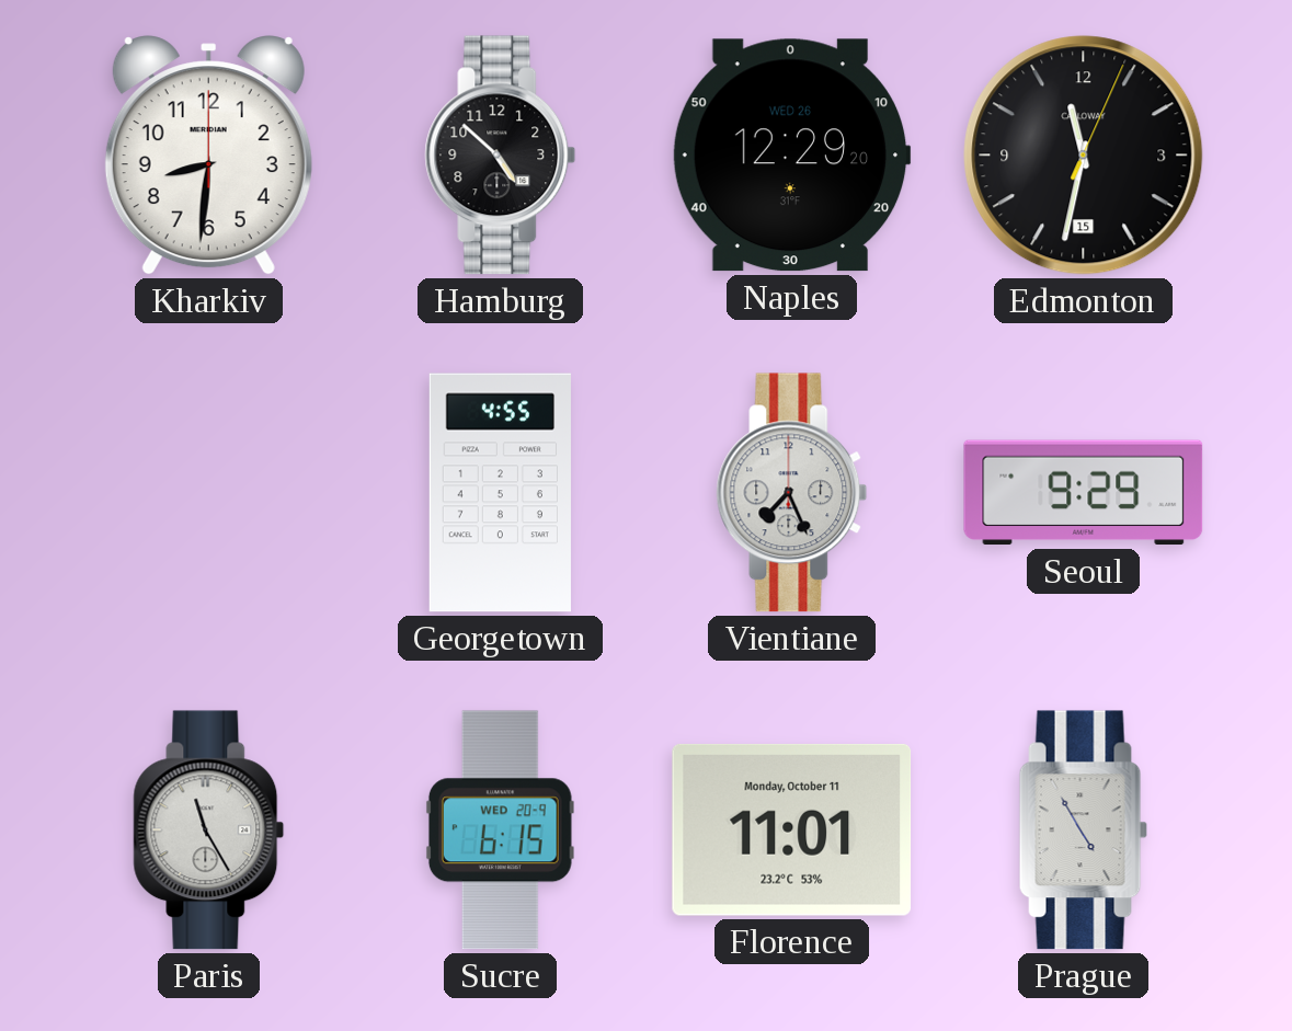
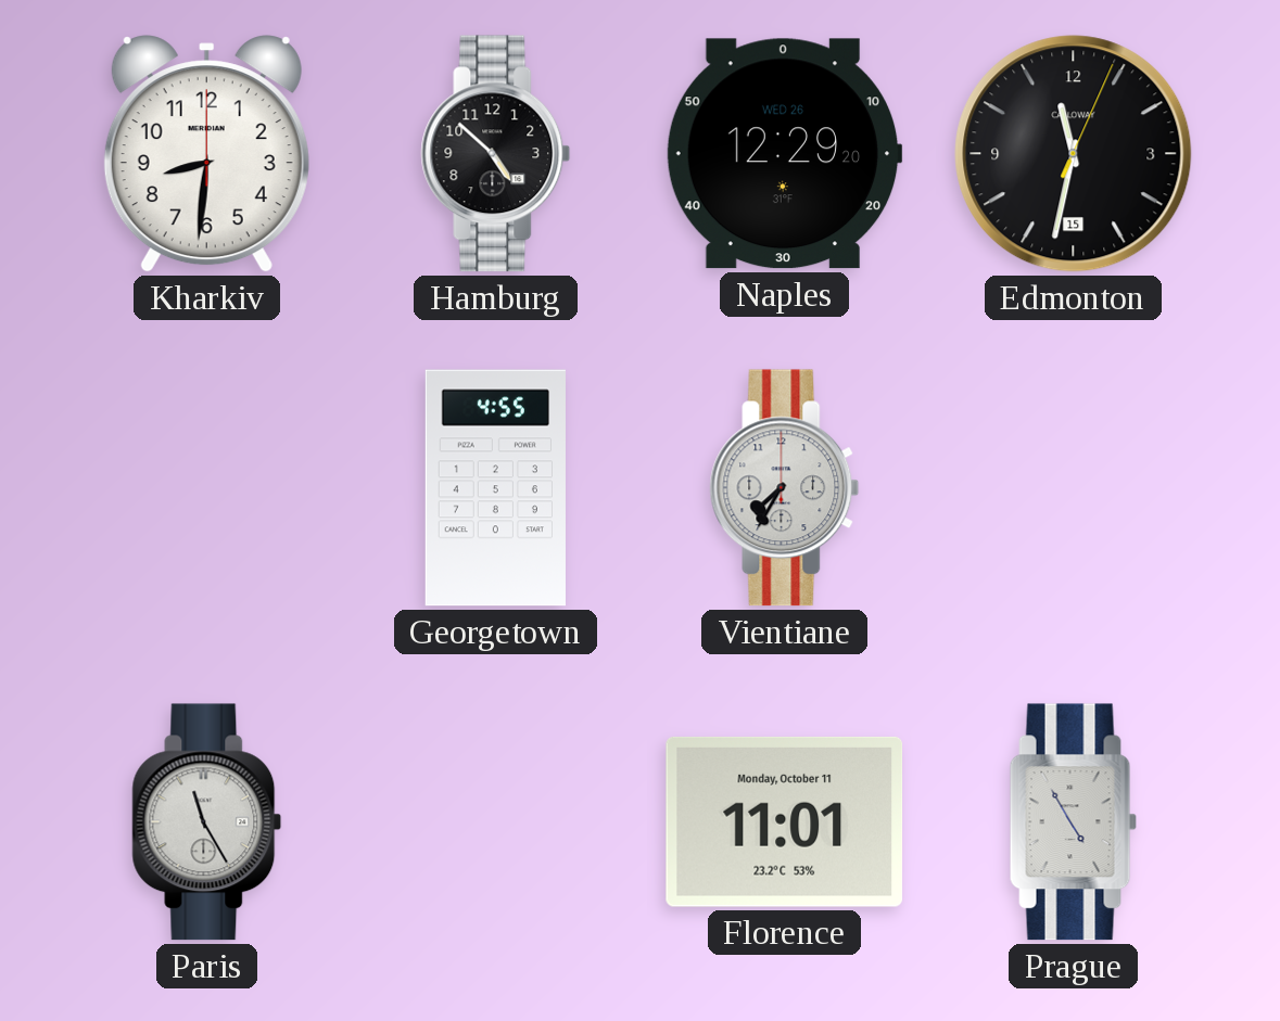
Vientiane: 7:26 -> 7:35 (785, 488)
Seoul: 9:29 -> none (1084, 493)
Sucre: 6:15 -> none (500, 830)
